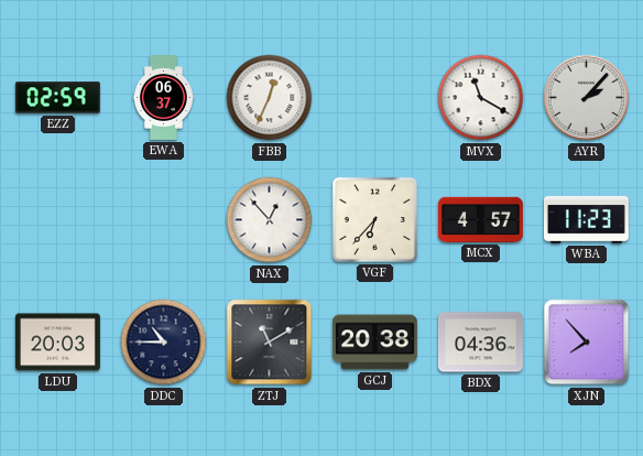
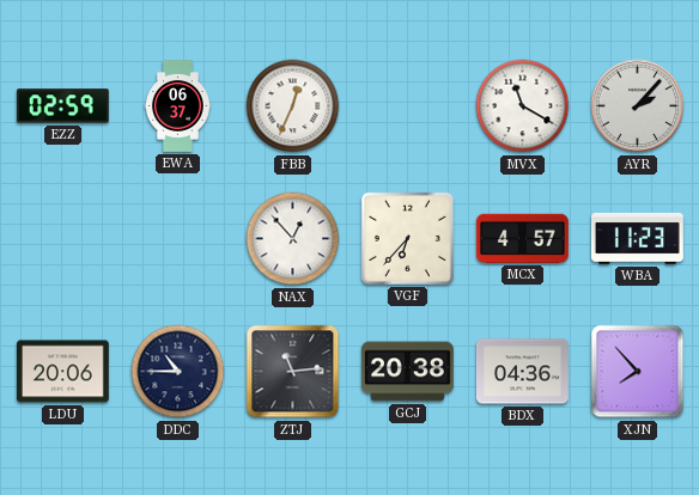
LDU: 20:03 -> 20:06 (62, 372)
ZTJ: 11:10 -> 11:14 (293, 372)
